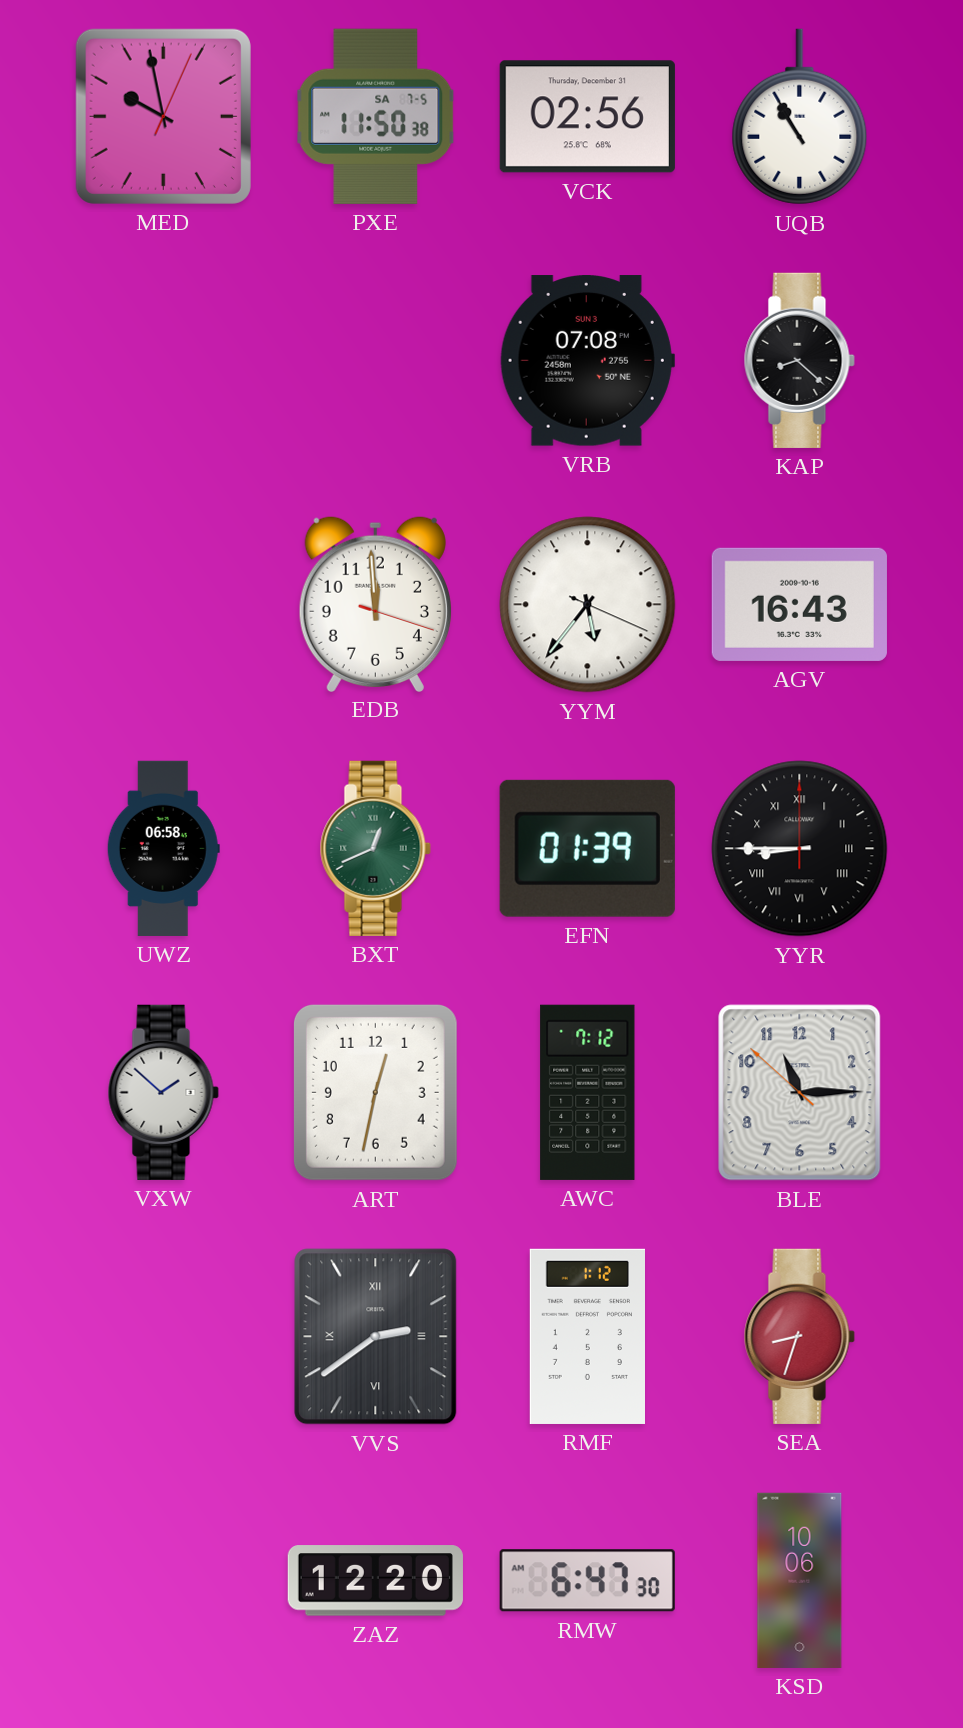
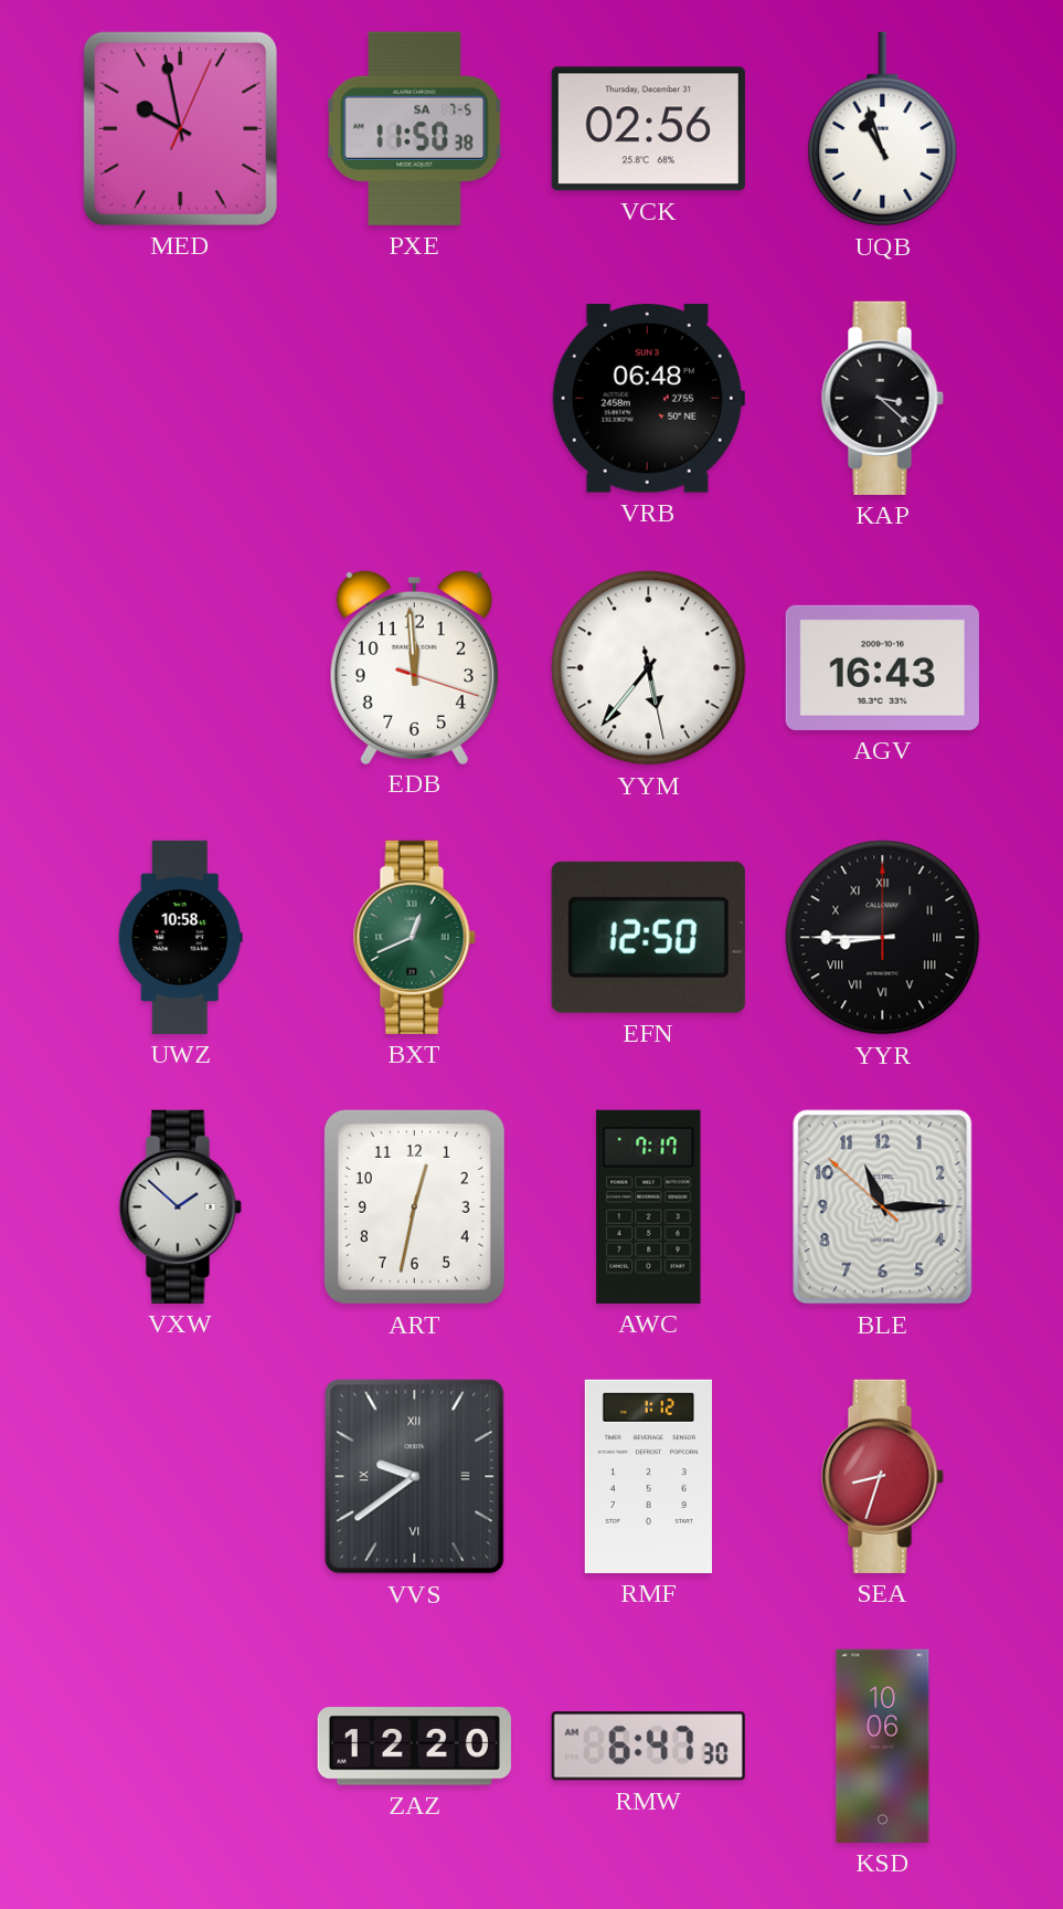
UQB: 10:55 -> 10:57 (883, 129)
VRB: 07:08 -> 06:48 (648, 399)
KAP: 8:22 -> 3:22 (882, 398)
YYM: 5:36:19 -> 5:36:28 (649, 668)
UWZ: 06:58 -> 10:58 (180, 937)
EFN: 01:39 -> 12:50 (648, 937)
AWC: 7:12 -> 7:17 (649, 1206)
VVS: 2:39 -> 9:39 (415, 1477)
